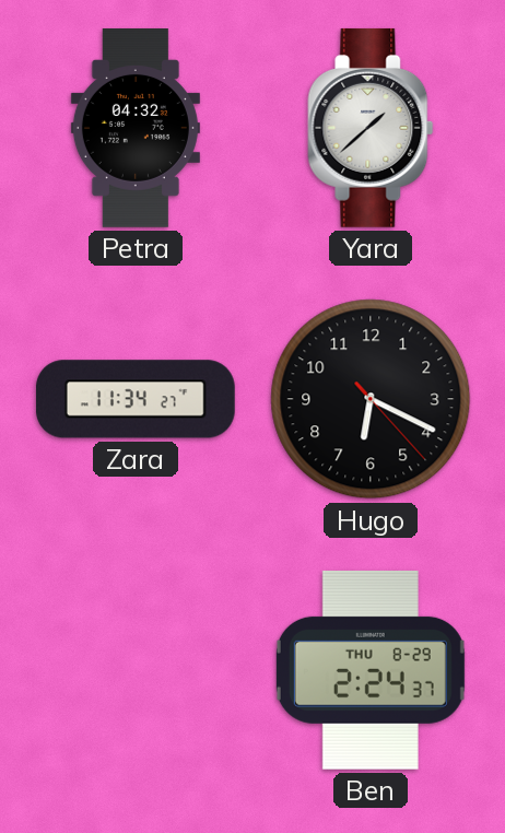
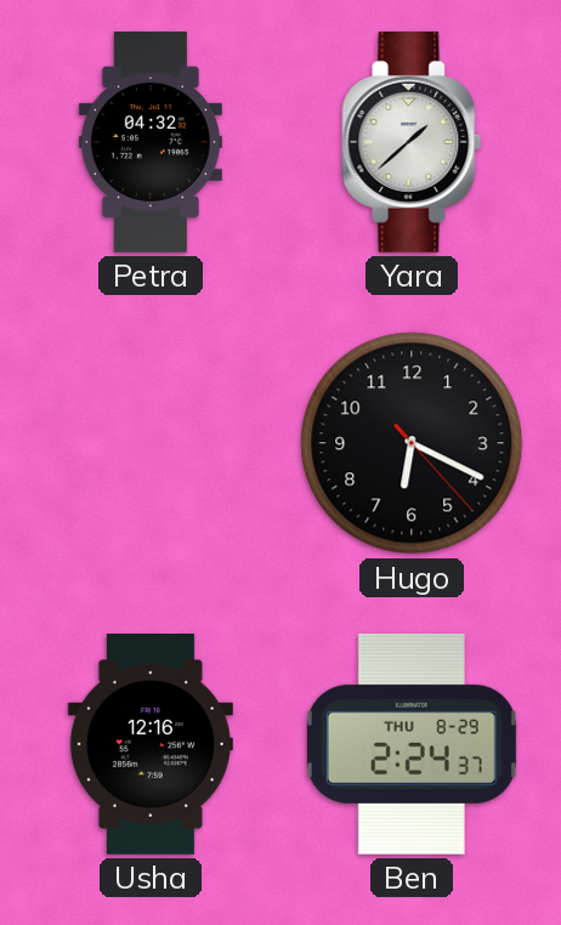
Zara: 11:34 -> none (136, 399)
Usha: none -> 12:16 (151, 745)
